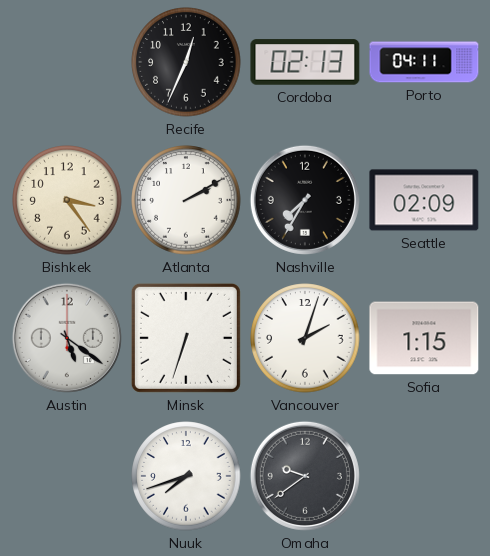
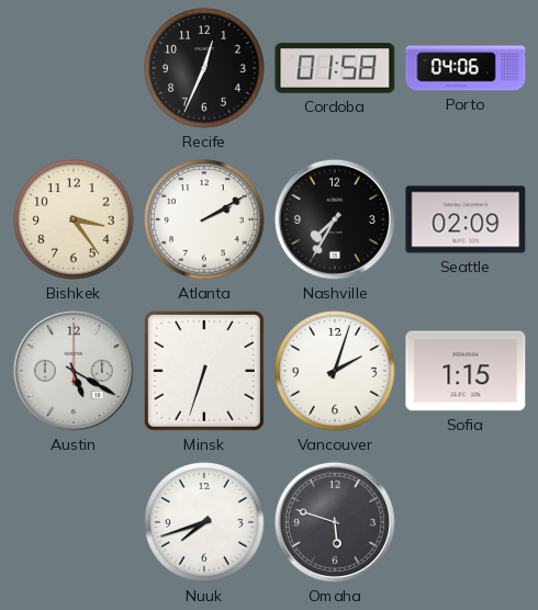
Cordoba: 02:13 -> 01:58 (335, 68)
Porto: 04:11 -> 04:06 (466, 68)
Austin: 5:21 -> 5:20 (74, 371)
Omaha: 9:39 -> 5:48 (335, 522)
